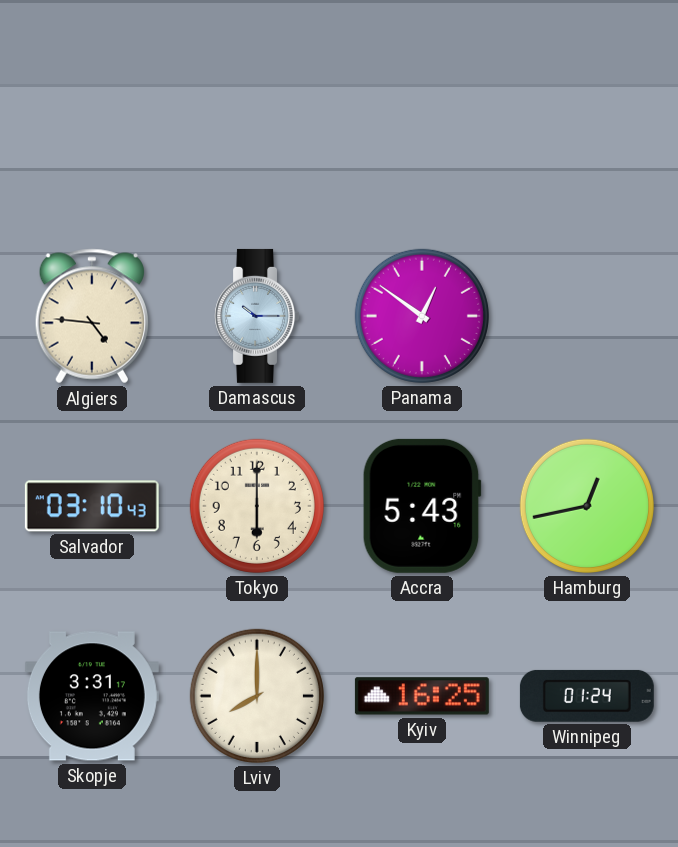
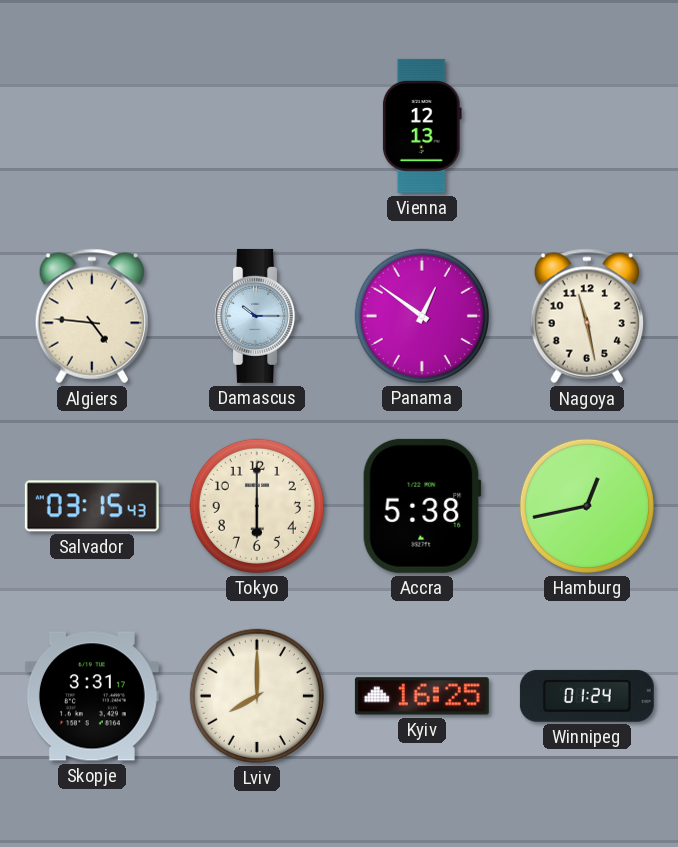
Vienna: none -> 12:13 (422, 126)
Nagoya: none -> 11:28 (586, 316)
Salvador: 03:10 -> 03:15 (92, 506)
Accra: 5:43 -> 5:38 (422, 506)
